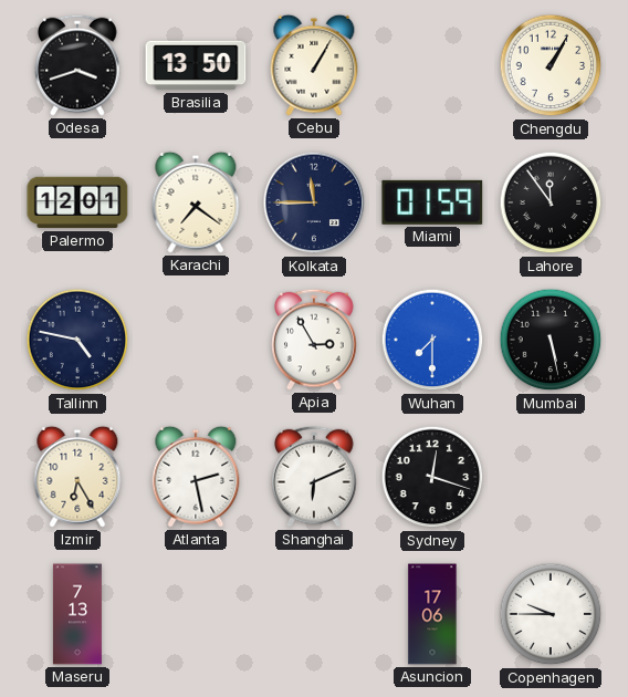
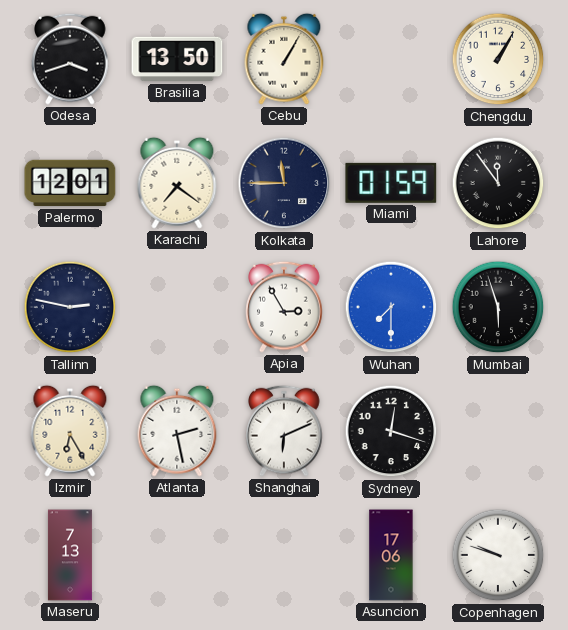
Tallinn: 4:47 -> 2:47 (70, 307)
Mumbai: 5:28 -> 5:57 (498, 307)
Copenhagen: 9:45 -> 9:48 (498, 555)
